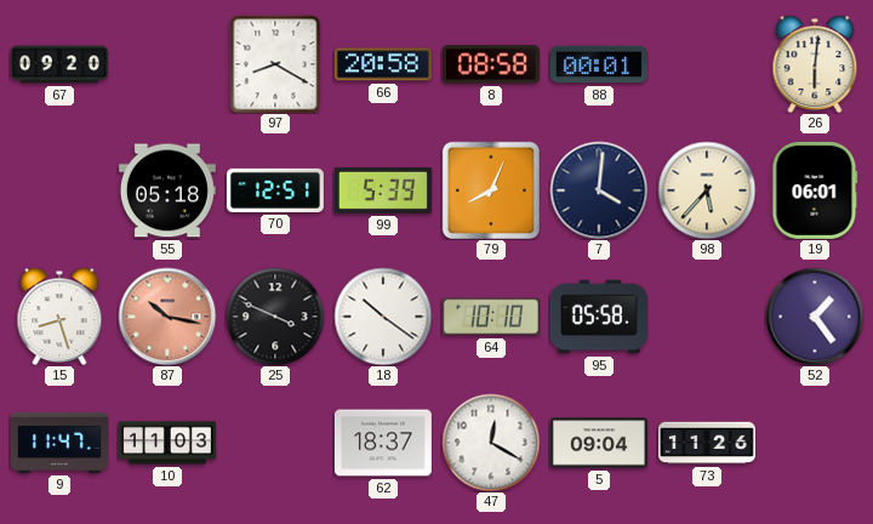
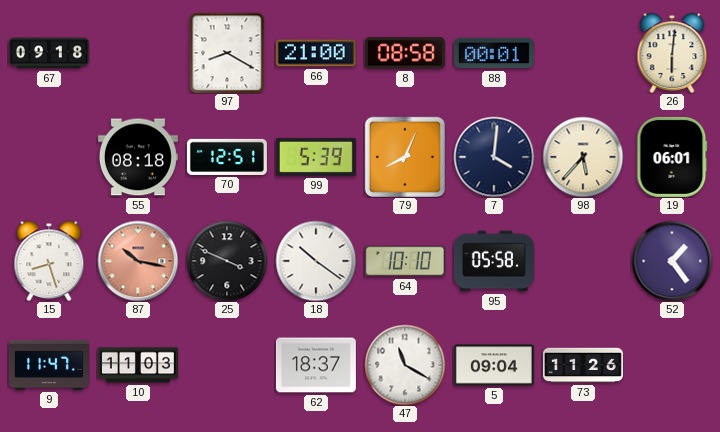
67: 09:20 -> 09:18 (49, 53)
66: 20:58 -> 21:00 (316, 53)
55: 05:18 -> 08:18 (138, 157)
47: 12:20 -> 11:20 (405, 365)
